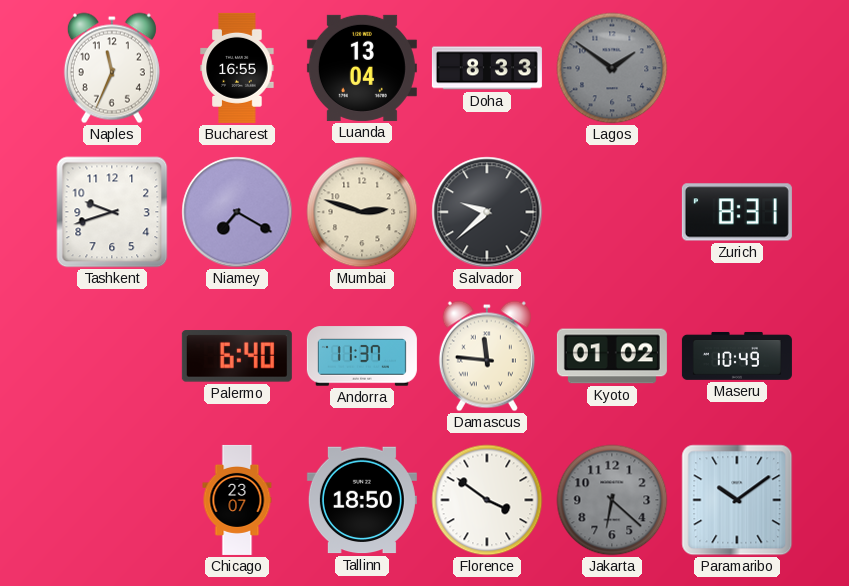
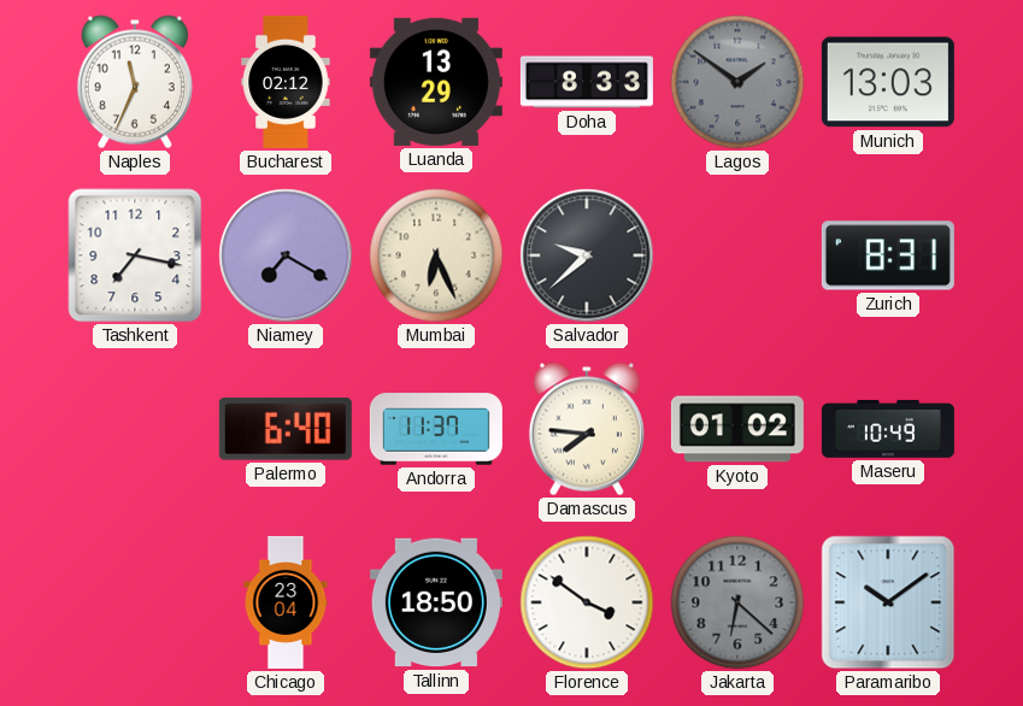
Bucharest: 16:55 -> 02:12 (286, 82)
Luanda: 13:04 -> 13:29 (436, 82)
Munich: none -> 13:03 (888, 82)
Tashkent: 9:42 -> 7:17 (135, 255)
Mumbai: 2:48 -> 6:26 (436, 255)
Damascus: 11:46 -> 7:46 (587, 429)
Chicago: 23:07 -> 23:04 (286, 602)
